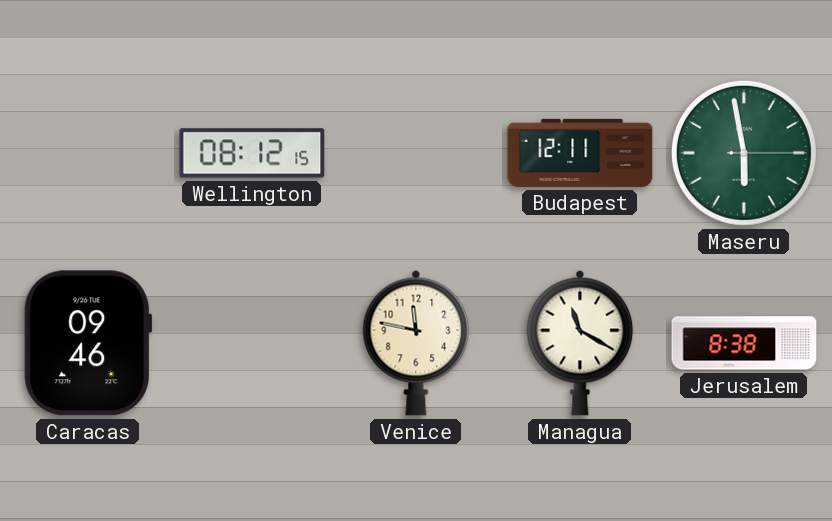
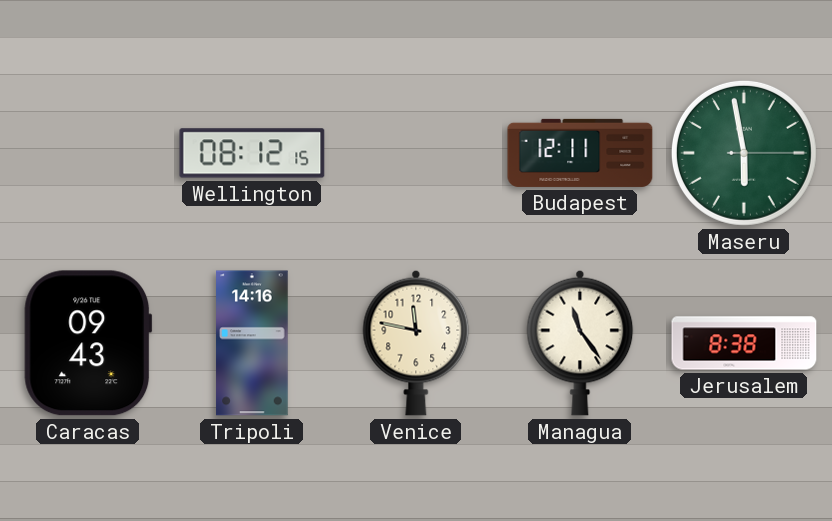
Caracas: 09:46 -> 09:43 (88, 343)
Tripoli: none -> 14:16 (252, 343)
Managua: 11:20 -> 11:24 (580, 343)
